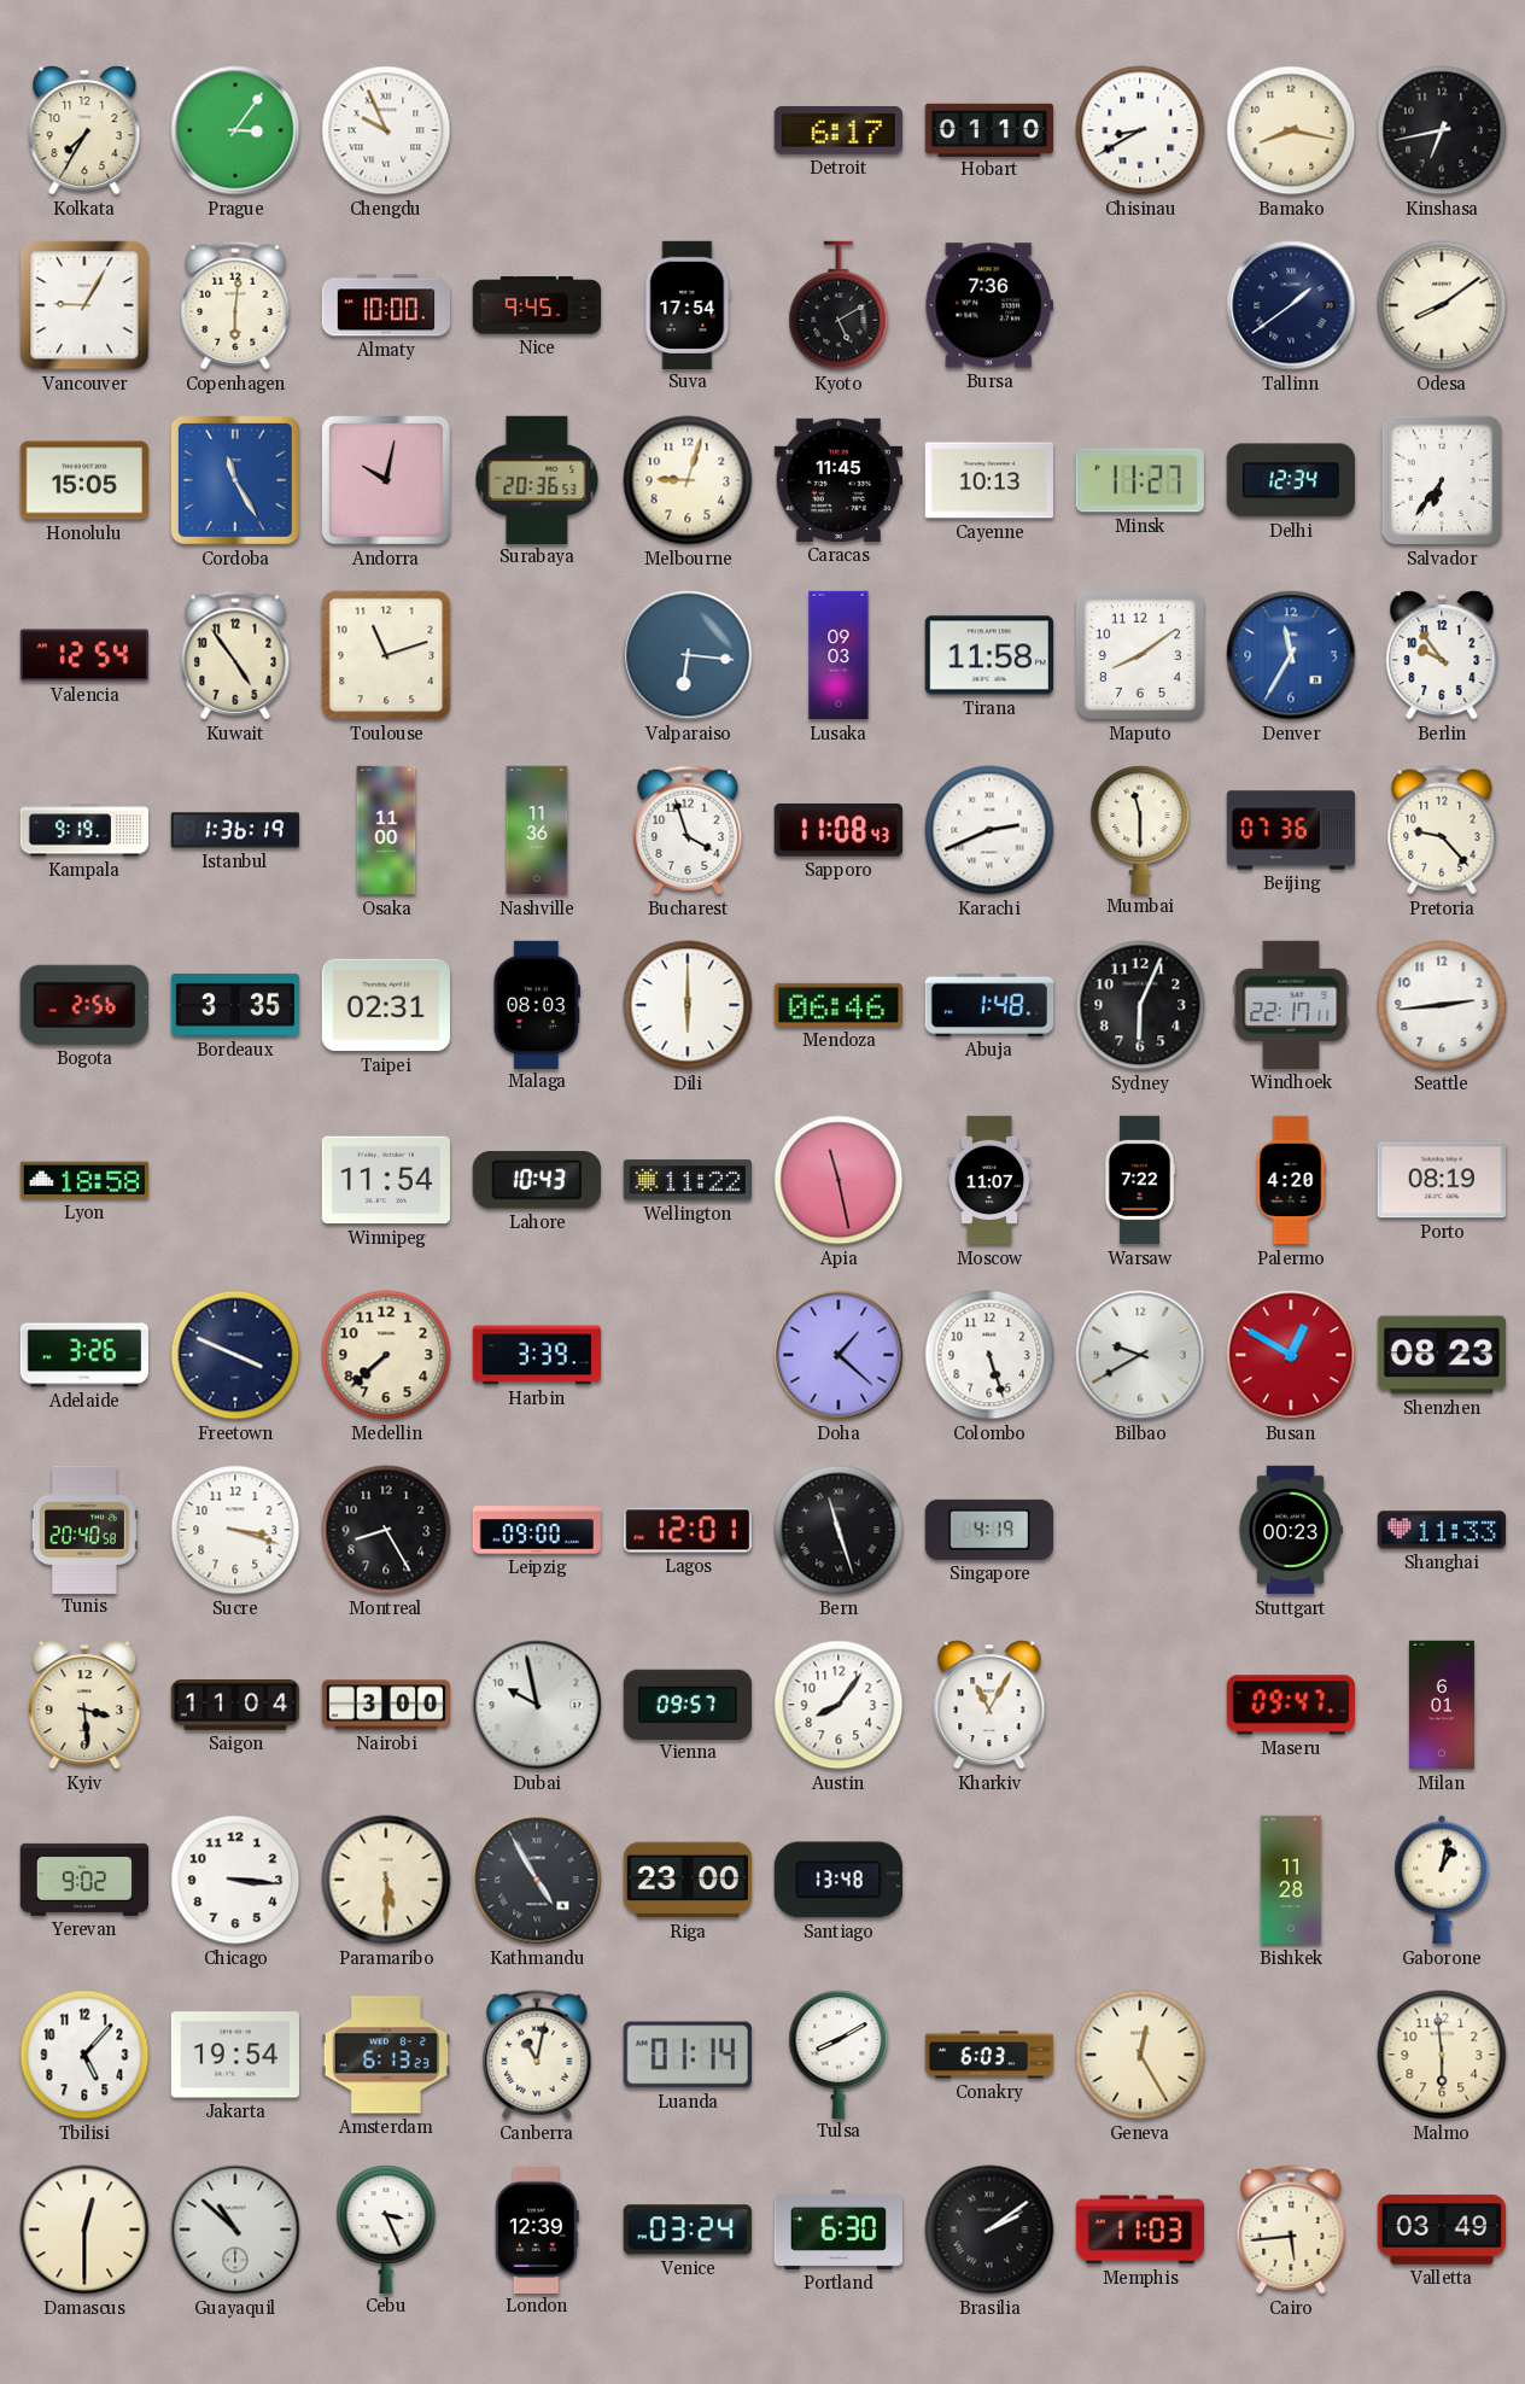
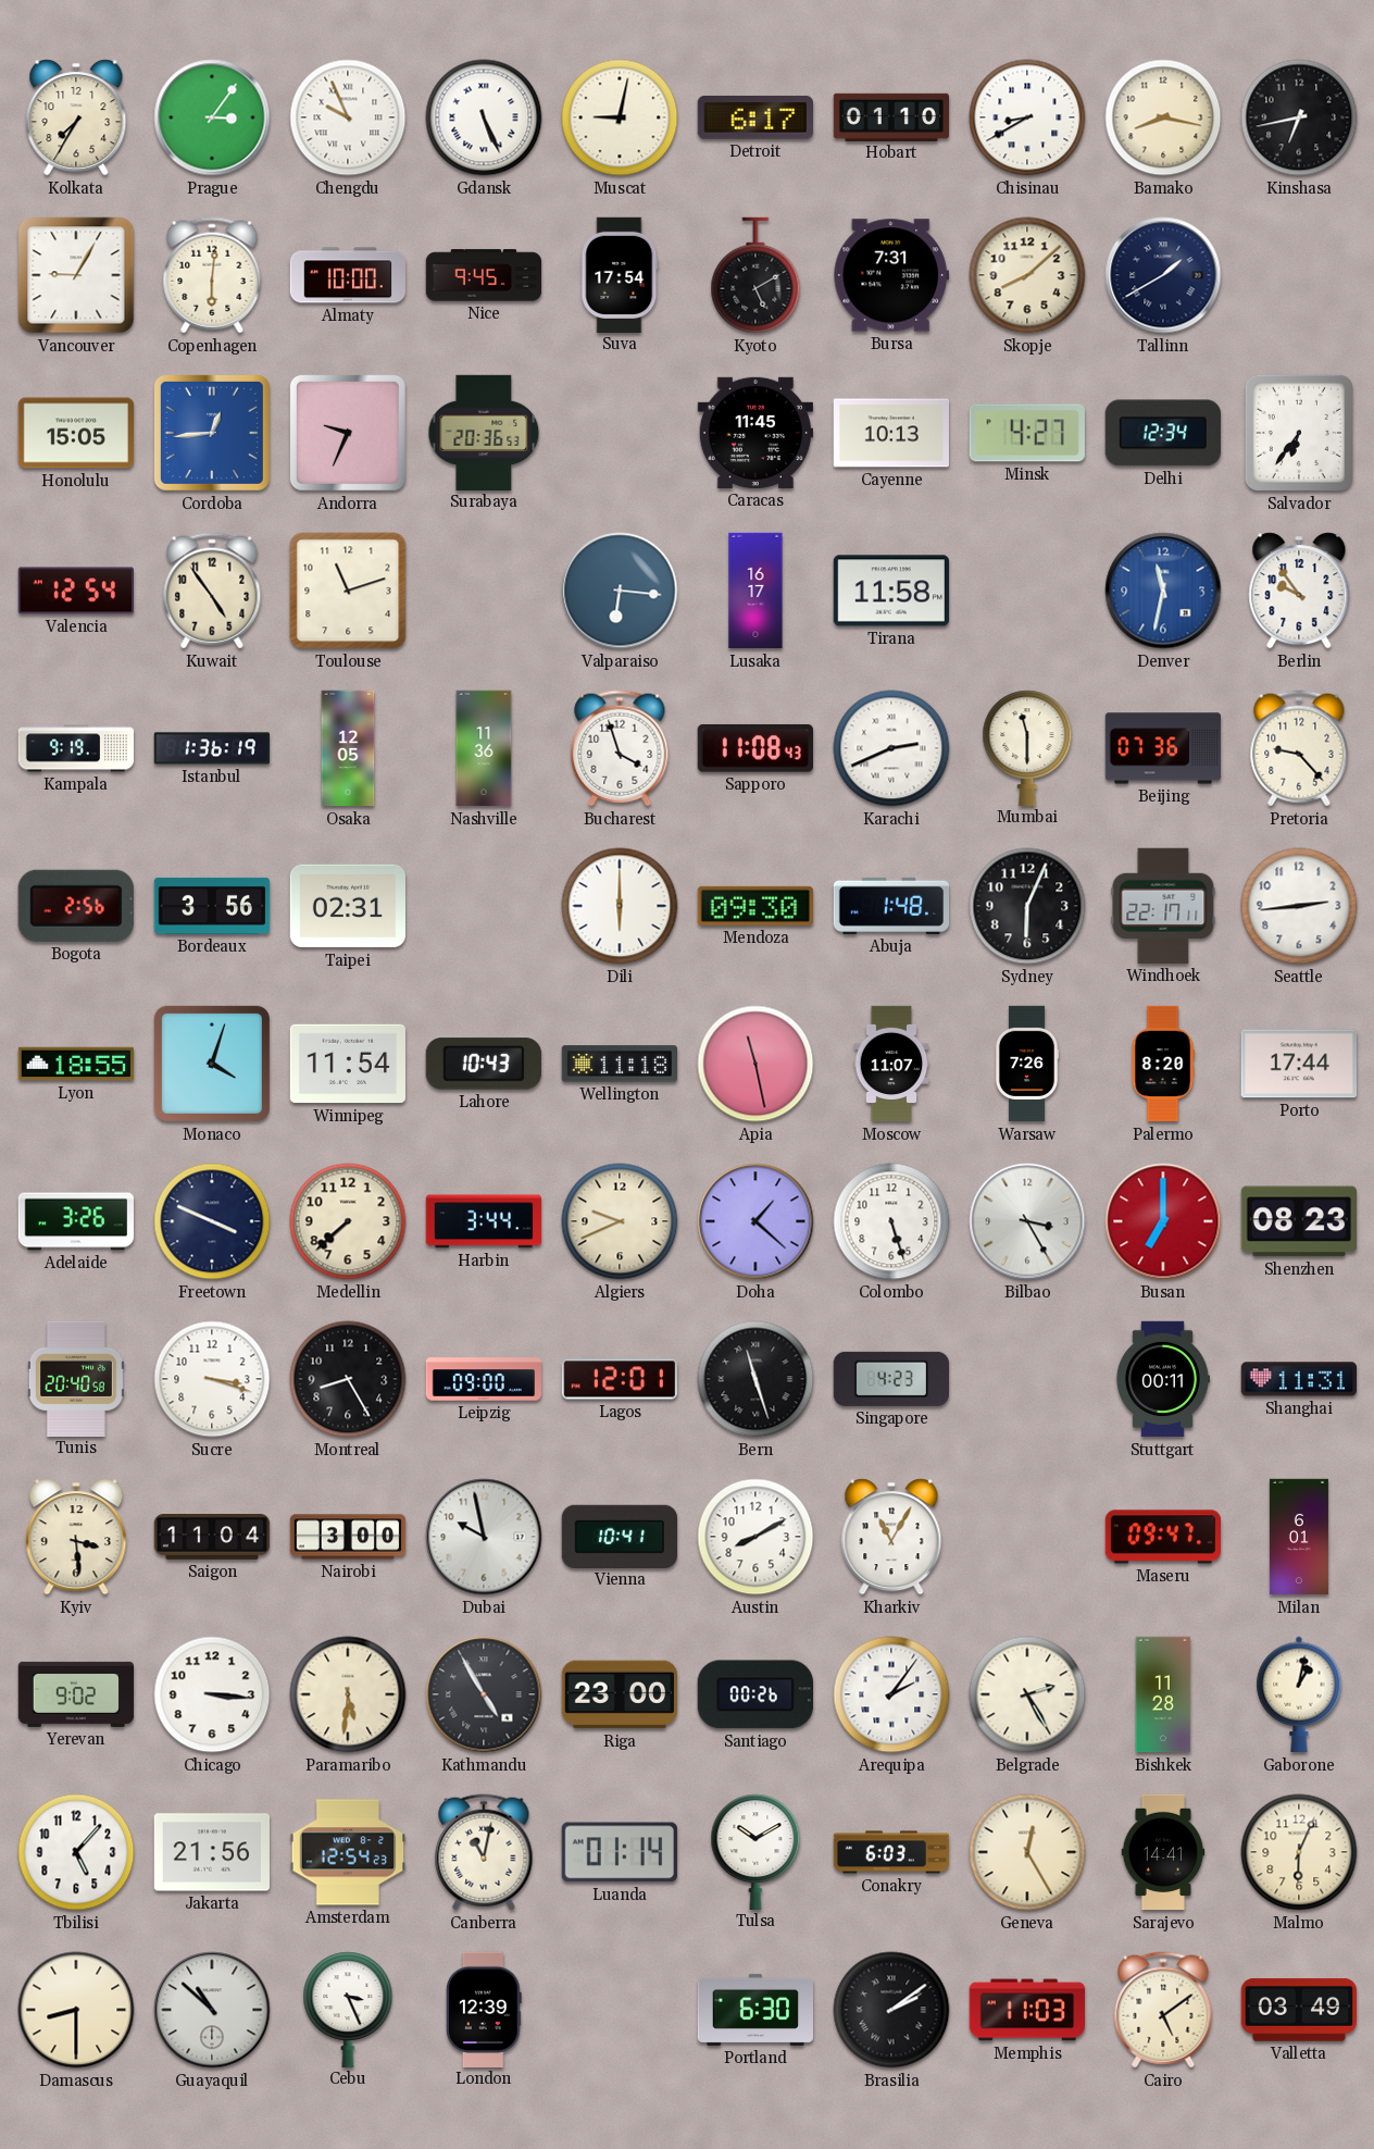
Gdansk: none -> 5:26 (484, 117)
Muscat: none -> 9:02 (620, 117)
Bursa: 7:36 -> 7:31 (891, 275)
Skopje: none -> 8:08 (1027, 275)
Tallinn: 1:39 -> 1:40 (1163, 275)
Odesa: 8:09 -> none (1442, 305)
Cordoba: 11:25 -> 12:44 (212, 433)
Andorra: 10:02 -> 9:34 (348, 433)
Melbourne: 9:03 -> none (688, 480)
Minsk: 11:27 -> 4:27 (1027, 433)
Lusaka: 09:03 -> 16:17 (755, 591)
Maputo: 8:09 -> none (1140, 655)
Denver: 11:35 -> 11:32 (1163, 591)
Osaka: 11:00 -> 12:05 (348, 748)
Bordeaux: 3:35 -> 3:56 (212, 906)
Malaga: 08:03 -> none (537, 1004)
Mendoza: 06:46 -> 09:30 (754, 906)
Lyon: 18:58 -> 18:55 (76, 1064)
Monaco: none -> 4:03 (212, 1064)
Wellington: 11:22 -> 11:18 (619, 1064)
Warsaw: 7:22 -> 7:26 (1027, 1064)
Palermo: 4:20 -> 8:20 (1163, 1064)
Porto: 08:19 -> 17:44 (1298, 1064)
Harbin: 3:39 -> 3:44 (483, 1221)
Algiers: none -> 9:41 (620, 1221)
Bilbao: 9:40 -> 3:25 (1027, 1221)
Busan: 12:50 -> 7:00 (1163, 1221)
Singapore: 4:19 -> 4:23 (890, 1379)
Stuttgart: 00:23 -> 00:11 (1162, 1379)
Shanghai: 11:33 -> 11:31 (1298, 1379)
Vienna: 09:57 -> 10:41 (619, 1536)
Austin: 8:06 -> 8:10 (755, 1537)
Paramaribo: 5:30 -> 5:31 (348, 1694)
Santiago: 13:48 -> 00:26 (755, 1694)
Arequipa: none -> 2:06 (891, 1694)
Belgrade: none -> 2:25 (1027, 1694)
Jakarta: 19:54 -> 21:56 (211, 1852)
Amsterdam: 6:13 -> 12:54 (347, 1852)
Tulsa: 8:10 -> 10:10 (755, 1851)
Sarajevo: none -> 14:41 (1163, 1852)
Malmo: 5:59 -> 6:04 (1299, 1852)
Damascus: 12:30 -> 8:30 (76, 2010)
Venice: 03:24 -> none (688, 2230)
Cairo: 5:44 -> 5:09 (1163, 2010)
